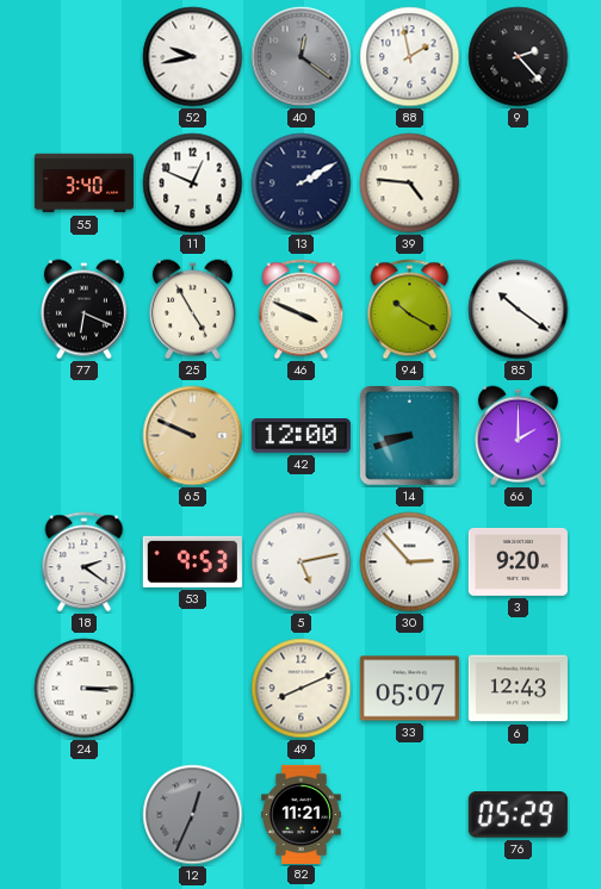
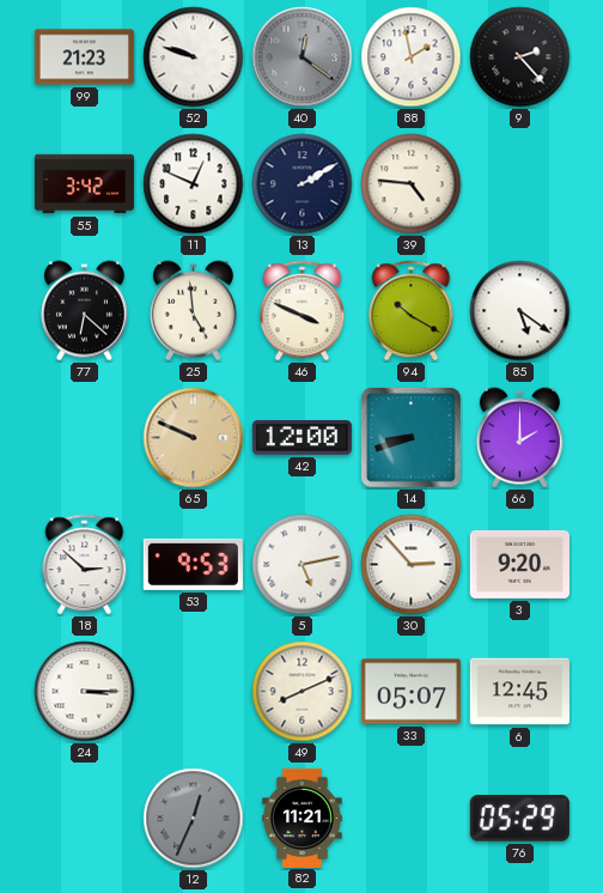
99: none -> 21:23 (84, 57)
52: 9:43 -> 9:48 (194, 57)
55: 3:40 -> 3:42 (84, 184)
77: 6:19 -> 6:22 (84, 311)
25: 4:55 -> 4:59 (193, 311)
85: 10:21 -> 5:21 (520, 311)
18: 2:21 -> 2:52 (85, 565)
6: 12:43 -> 12:45 (519, 692)
